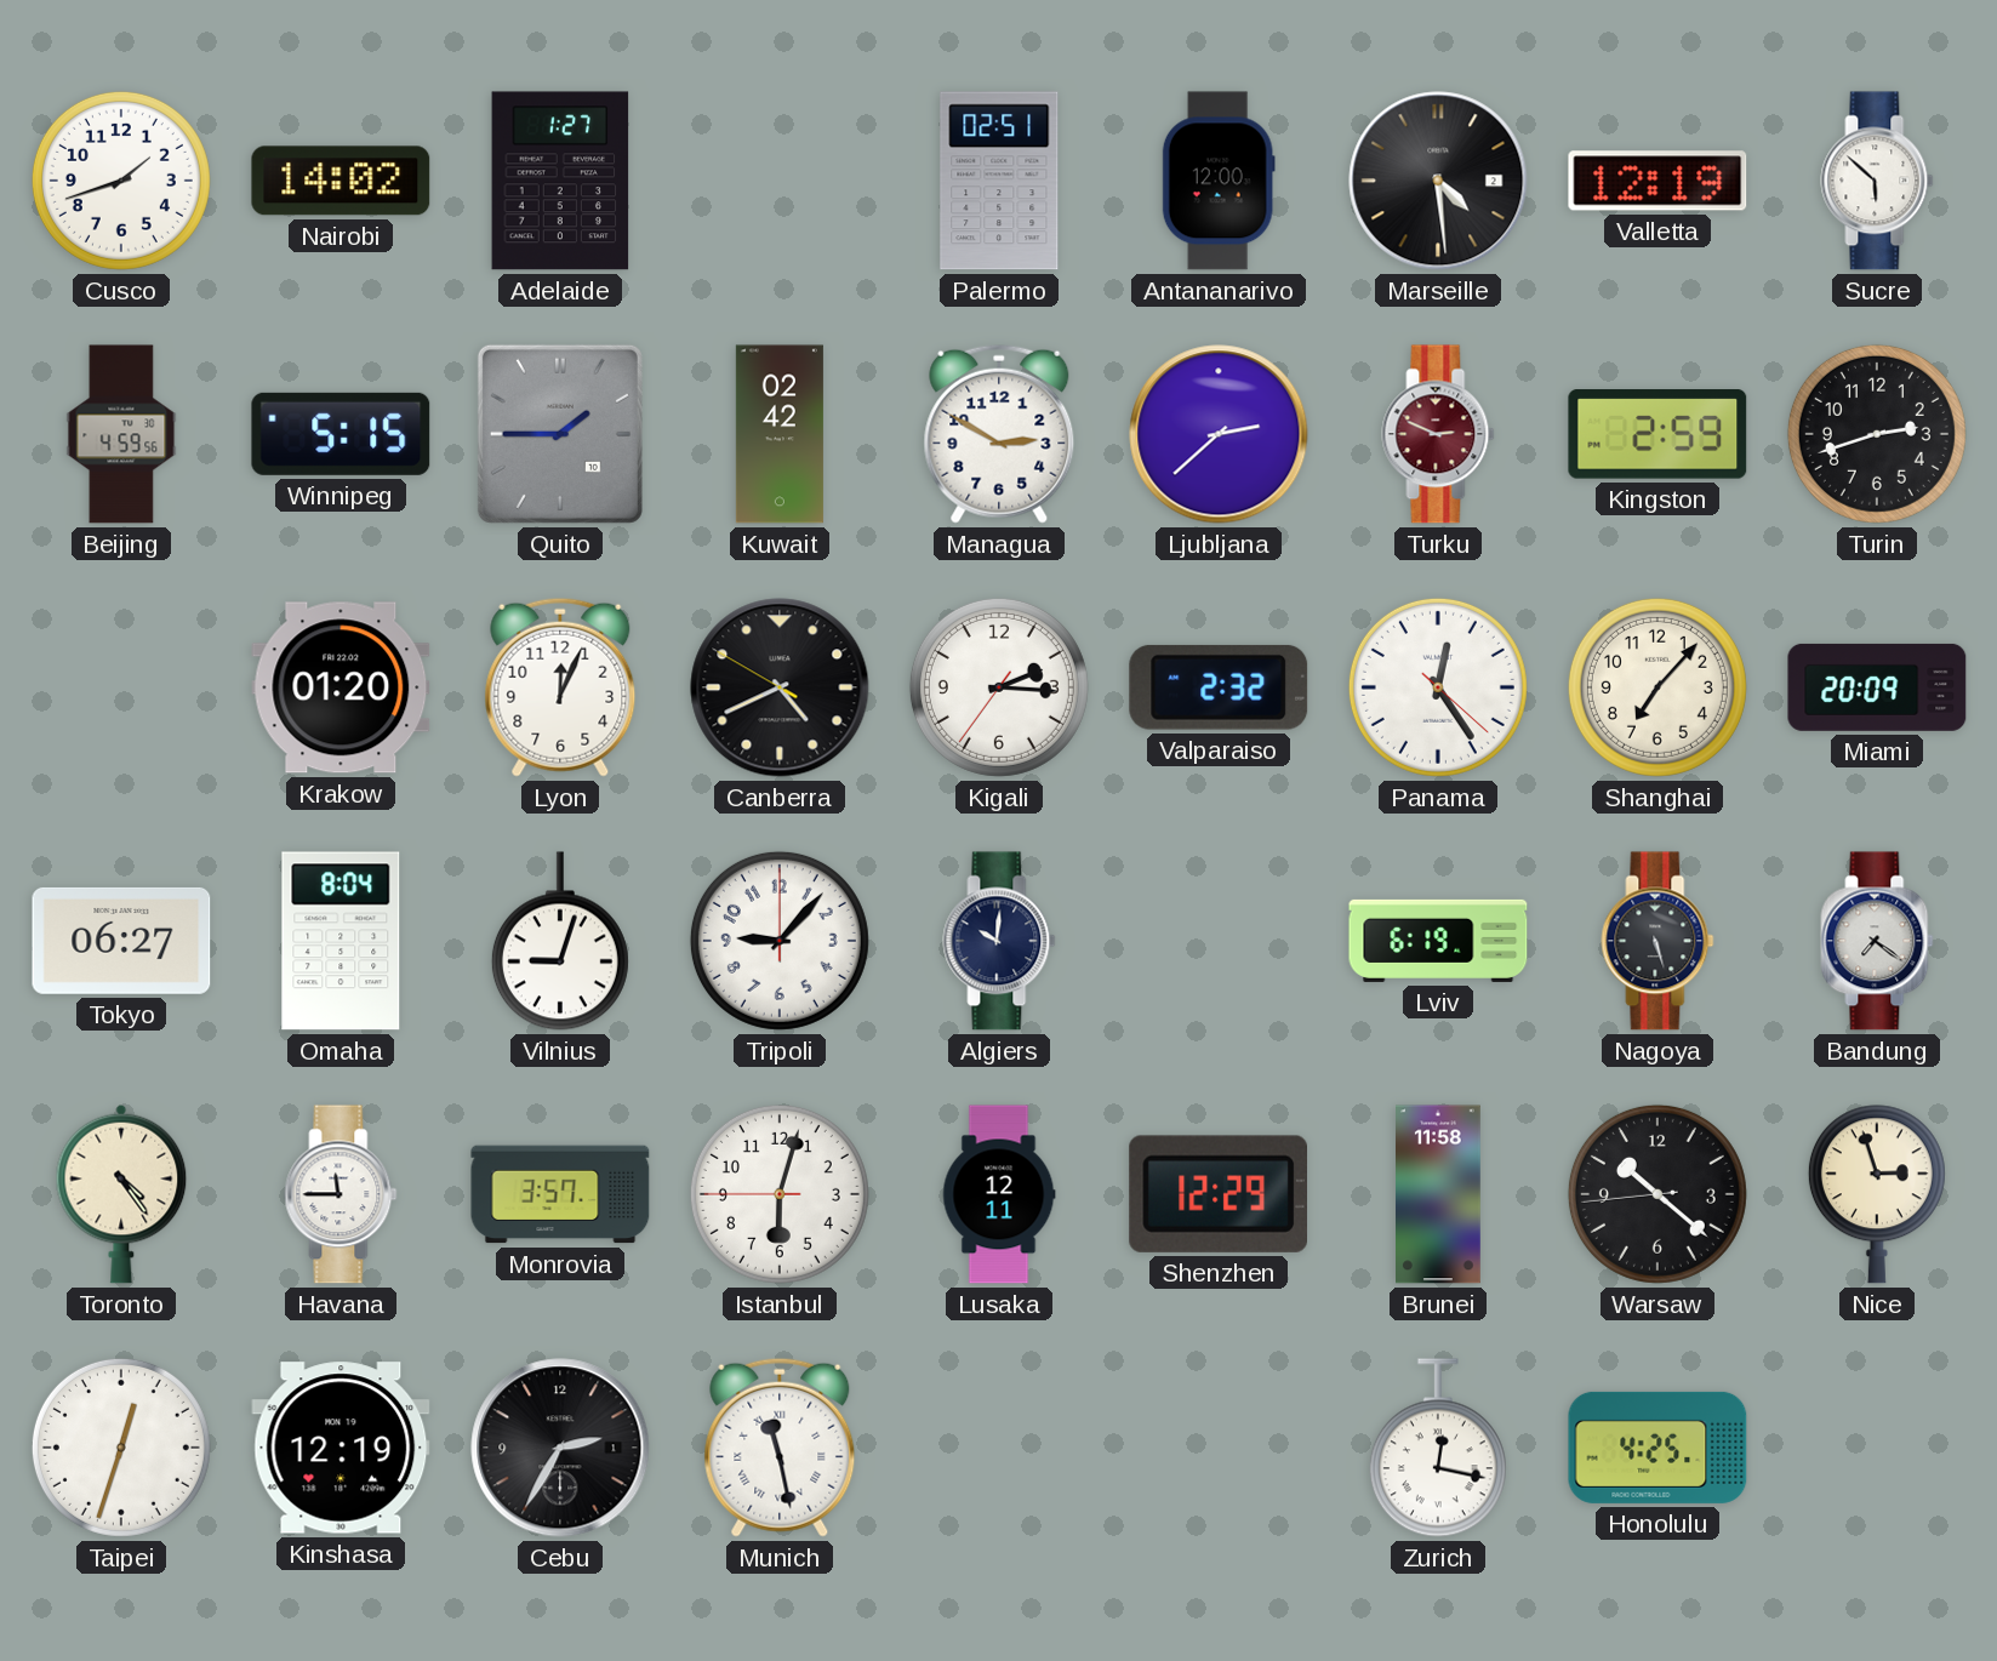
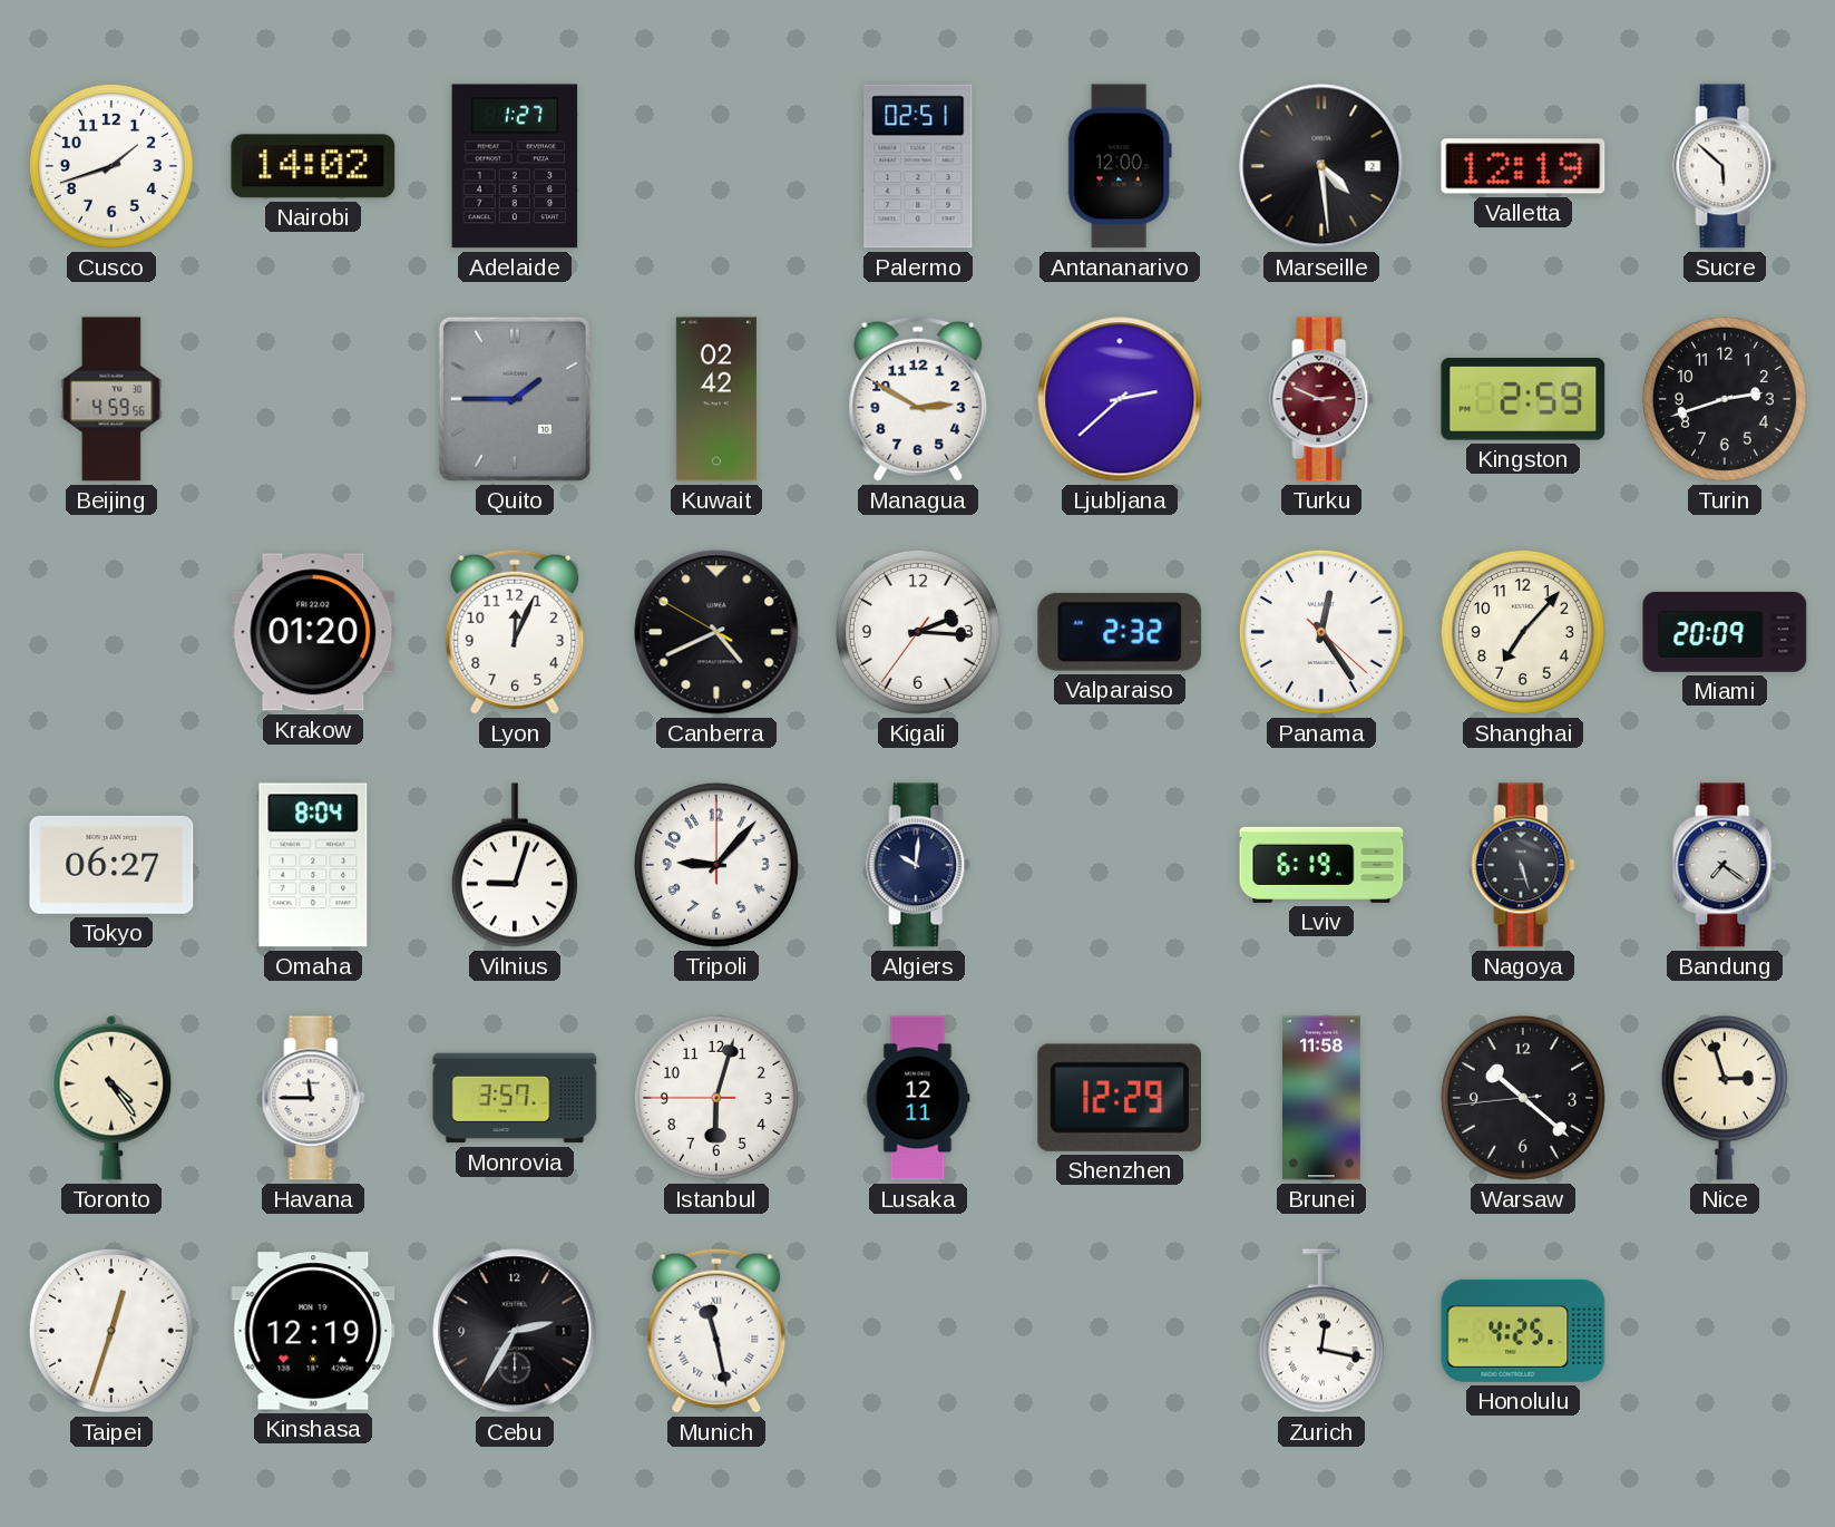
Winnipeg: 5:15 -> none (341, 434)
